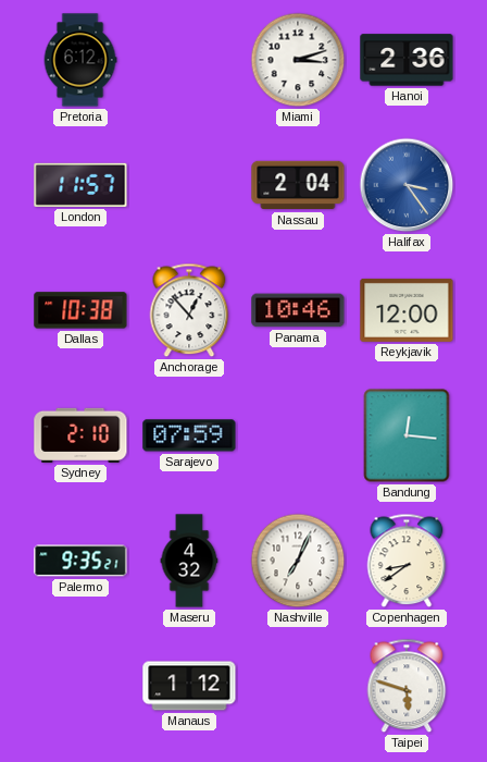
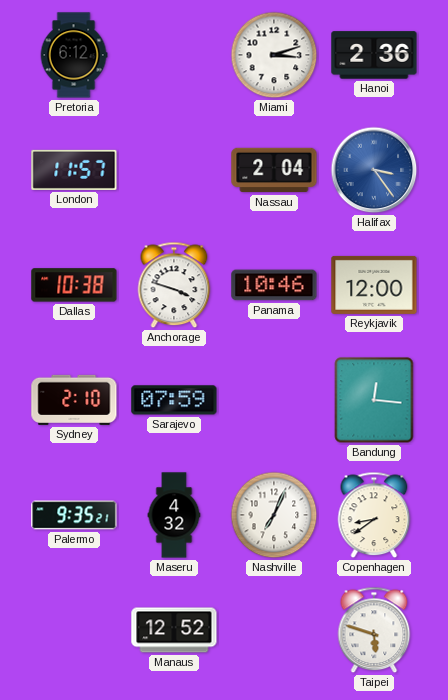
Anchorage: 12:53 -> 3:48 (174, 285)
Manaus: 1:12 -> 12:52 (174, 630)
